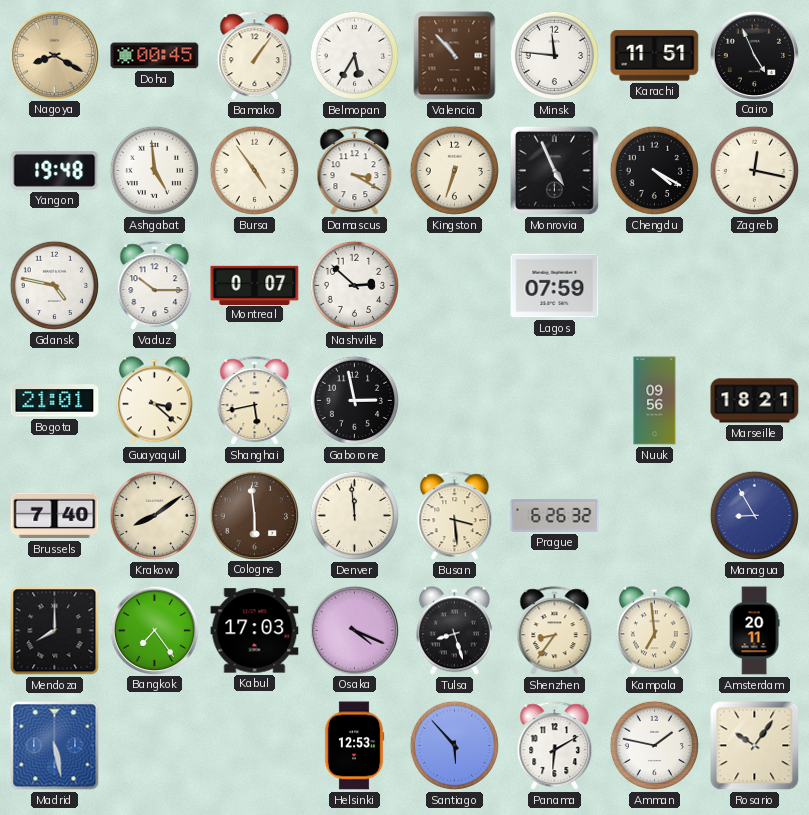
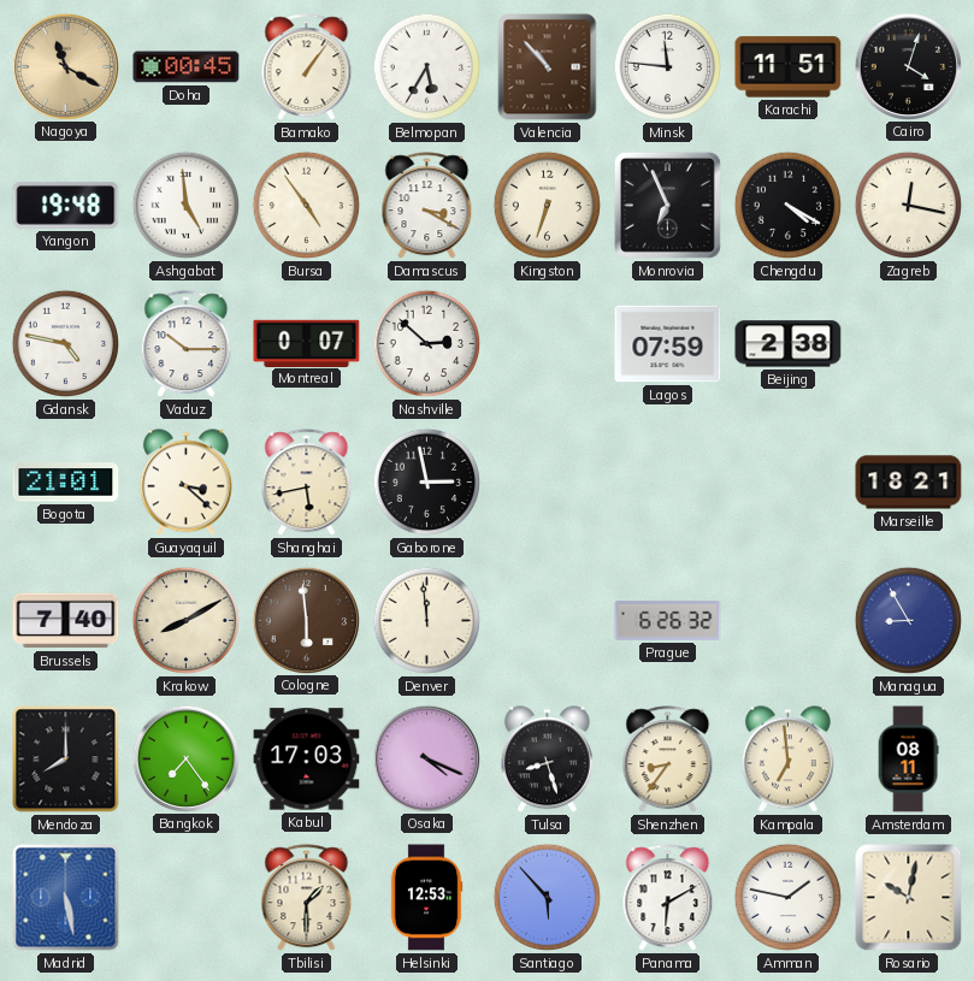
Nagoya: 8:20 -> 11:20 (65, 66)
Cairo: 4:56 -> 4:03 (908, 66)
Monrovia: 4:56 -> 6:56 (667, 205)
Beijing: none -> 2:38 (789, 344)
Nuuk: 09:56 -> none (655, 401)
Krakow: 8:09 -> 8:10 (187, 621)
Busan: 3:29 -> none (455, 516)
Amsterdam: 20:11 -> 08:11 (908, 760)
Tbilisi: none -> 1:30 (307, 898)
Rosario: 10:06 -> 10:02 (909, 898)
